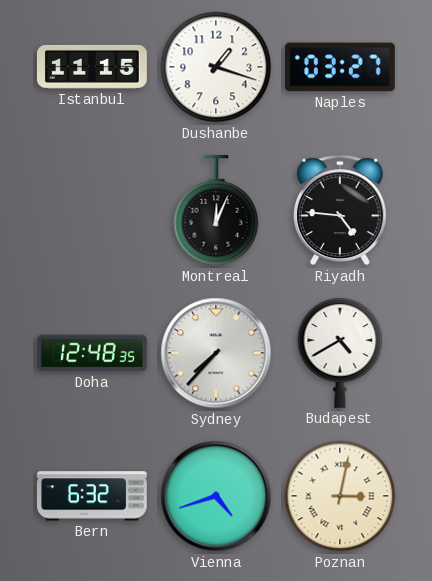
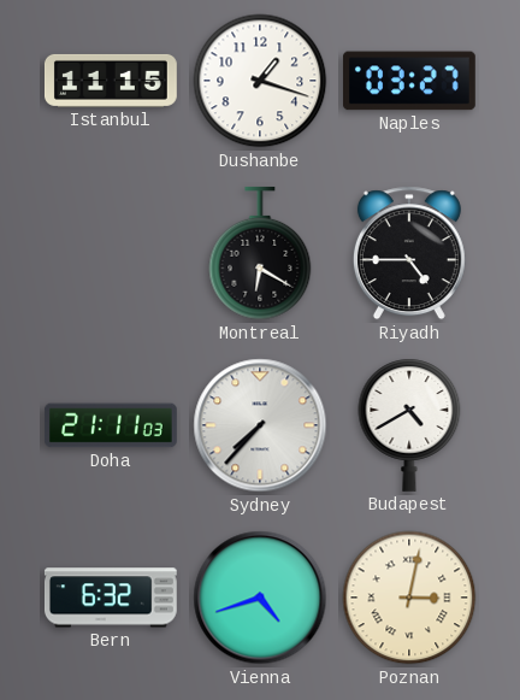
Montreal: 12:04 -> 6:20 (260, 253)
Riyadh: 4:46 -> 4:45 (409, 253)
Doha: 12:48 -> 21:11 (111, 425)
